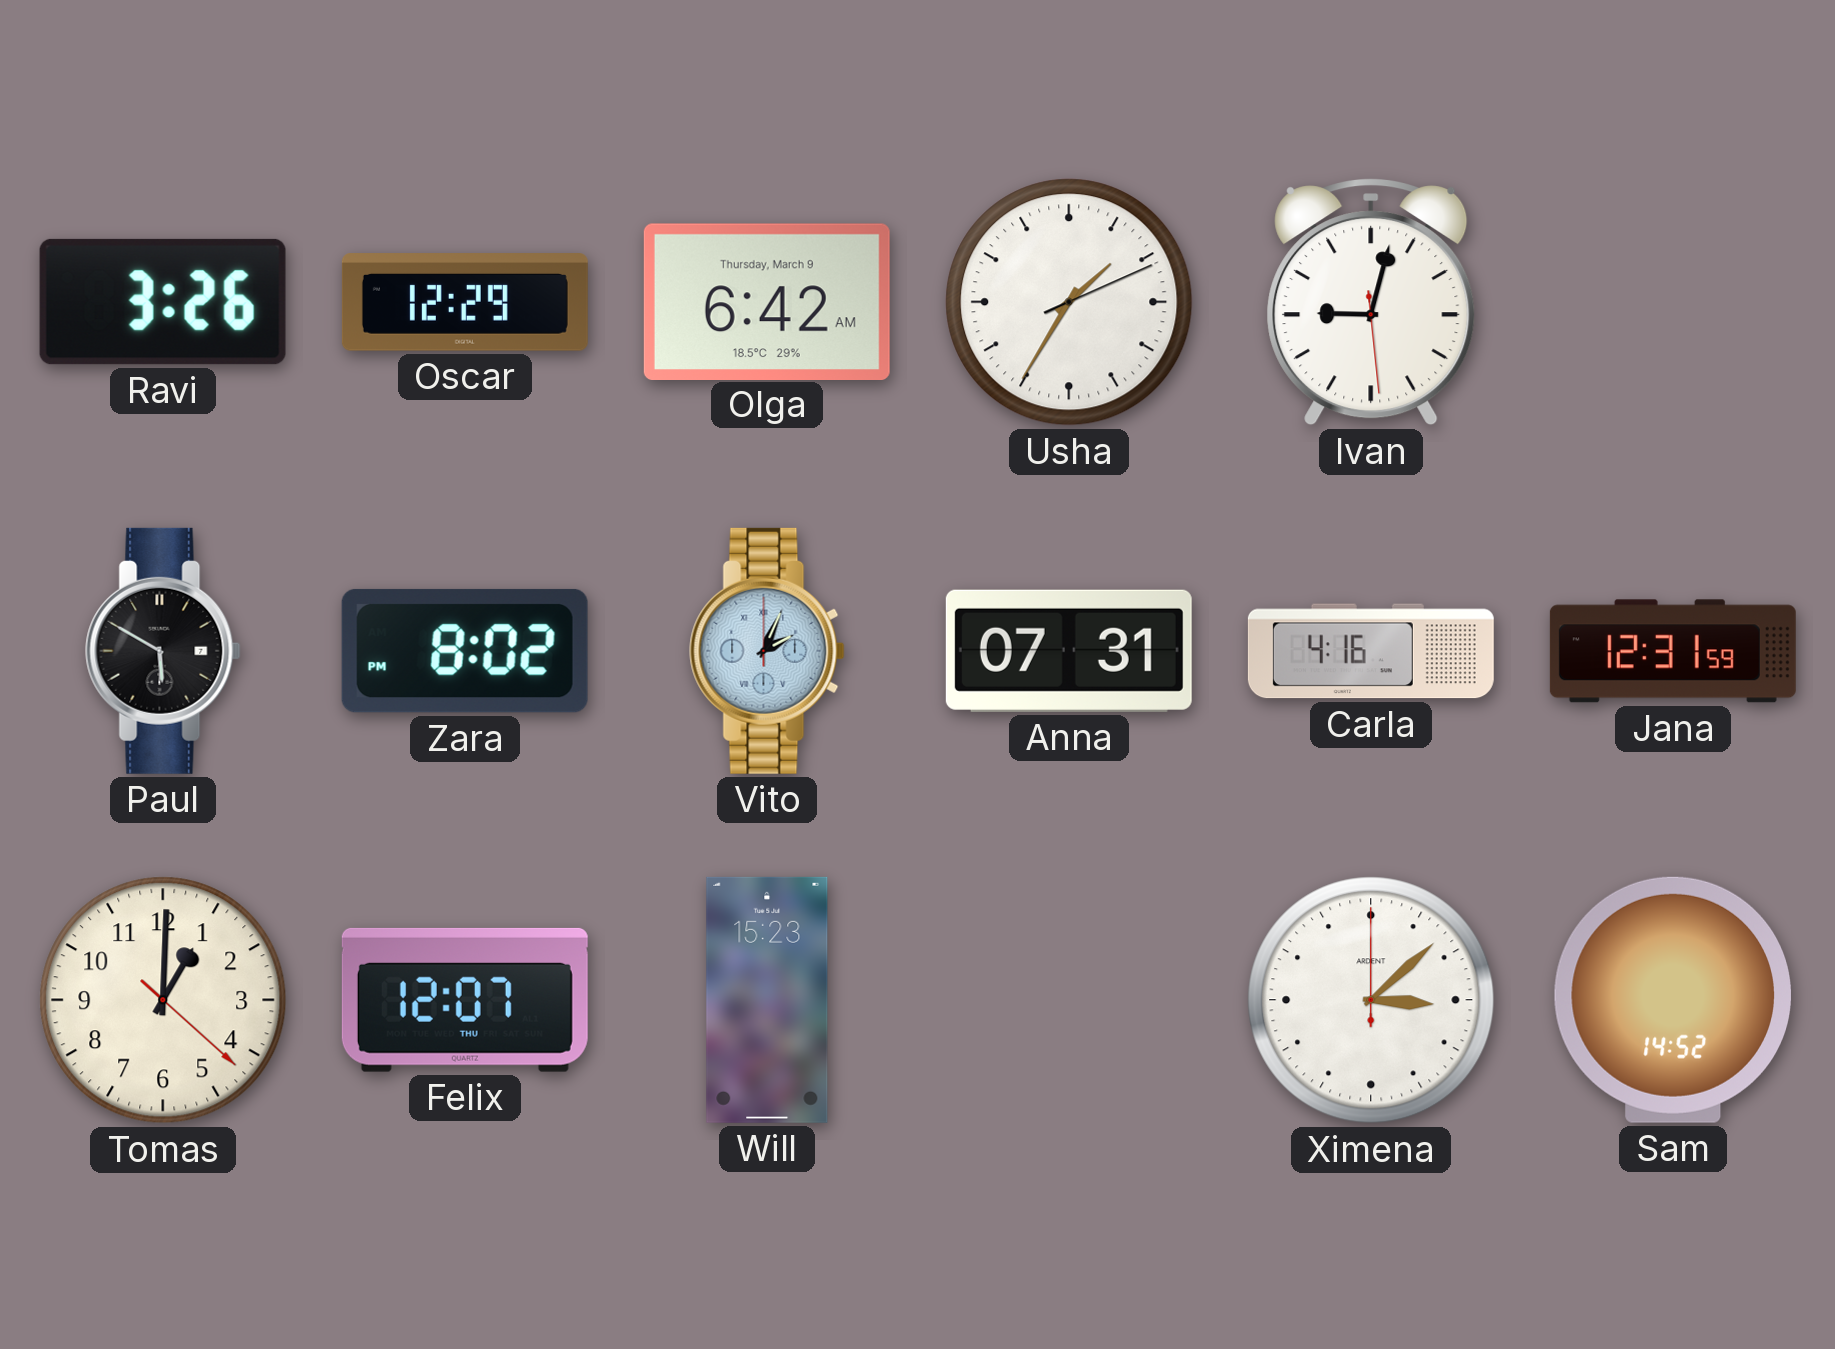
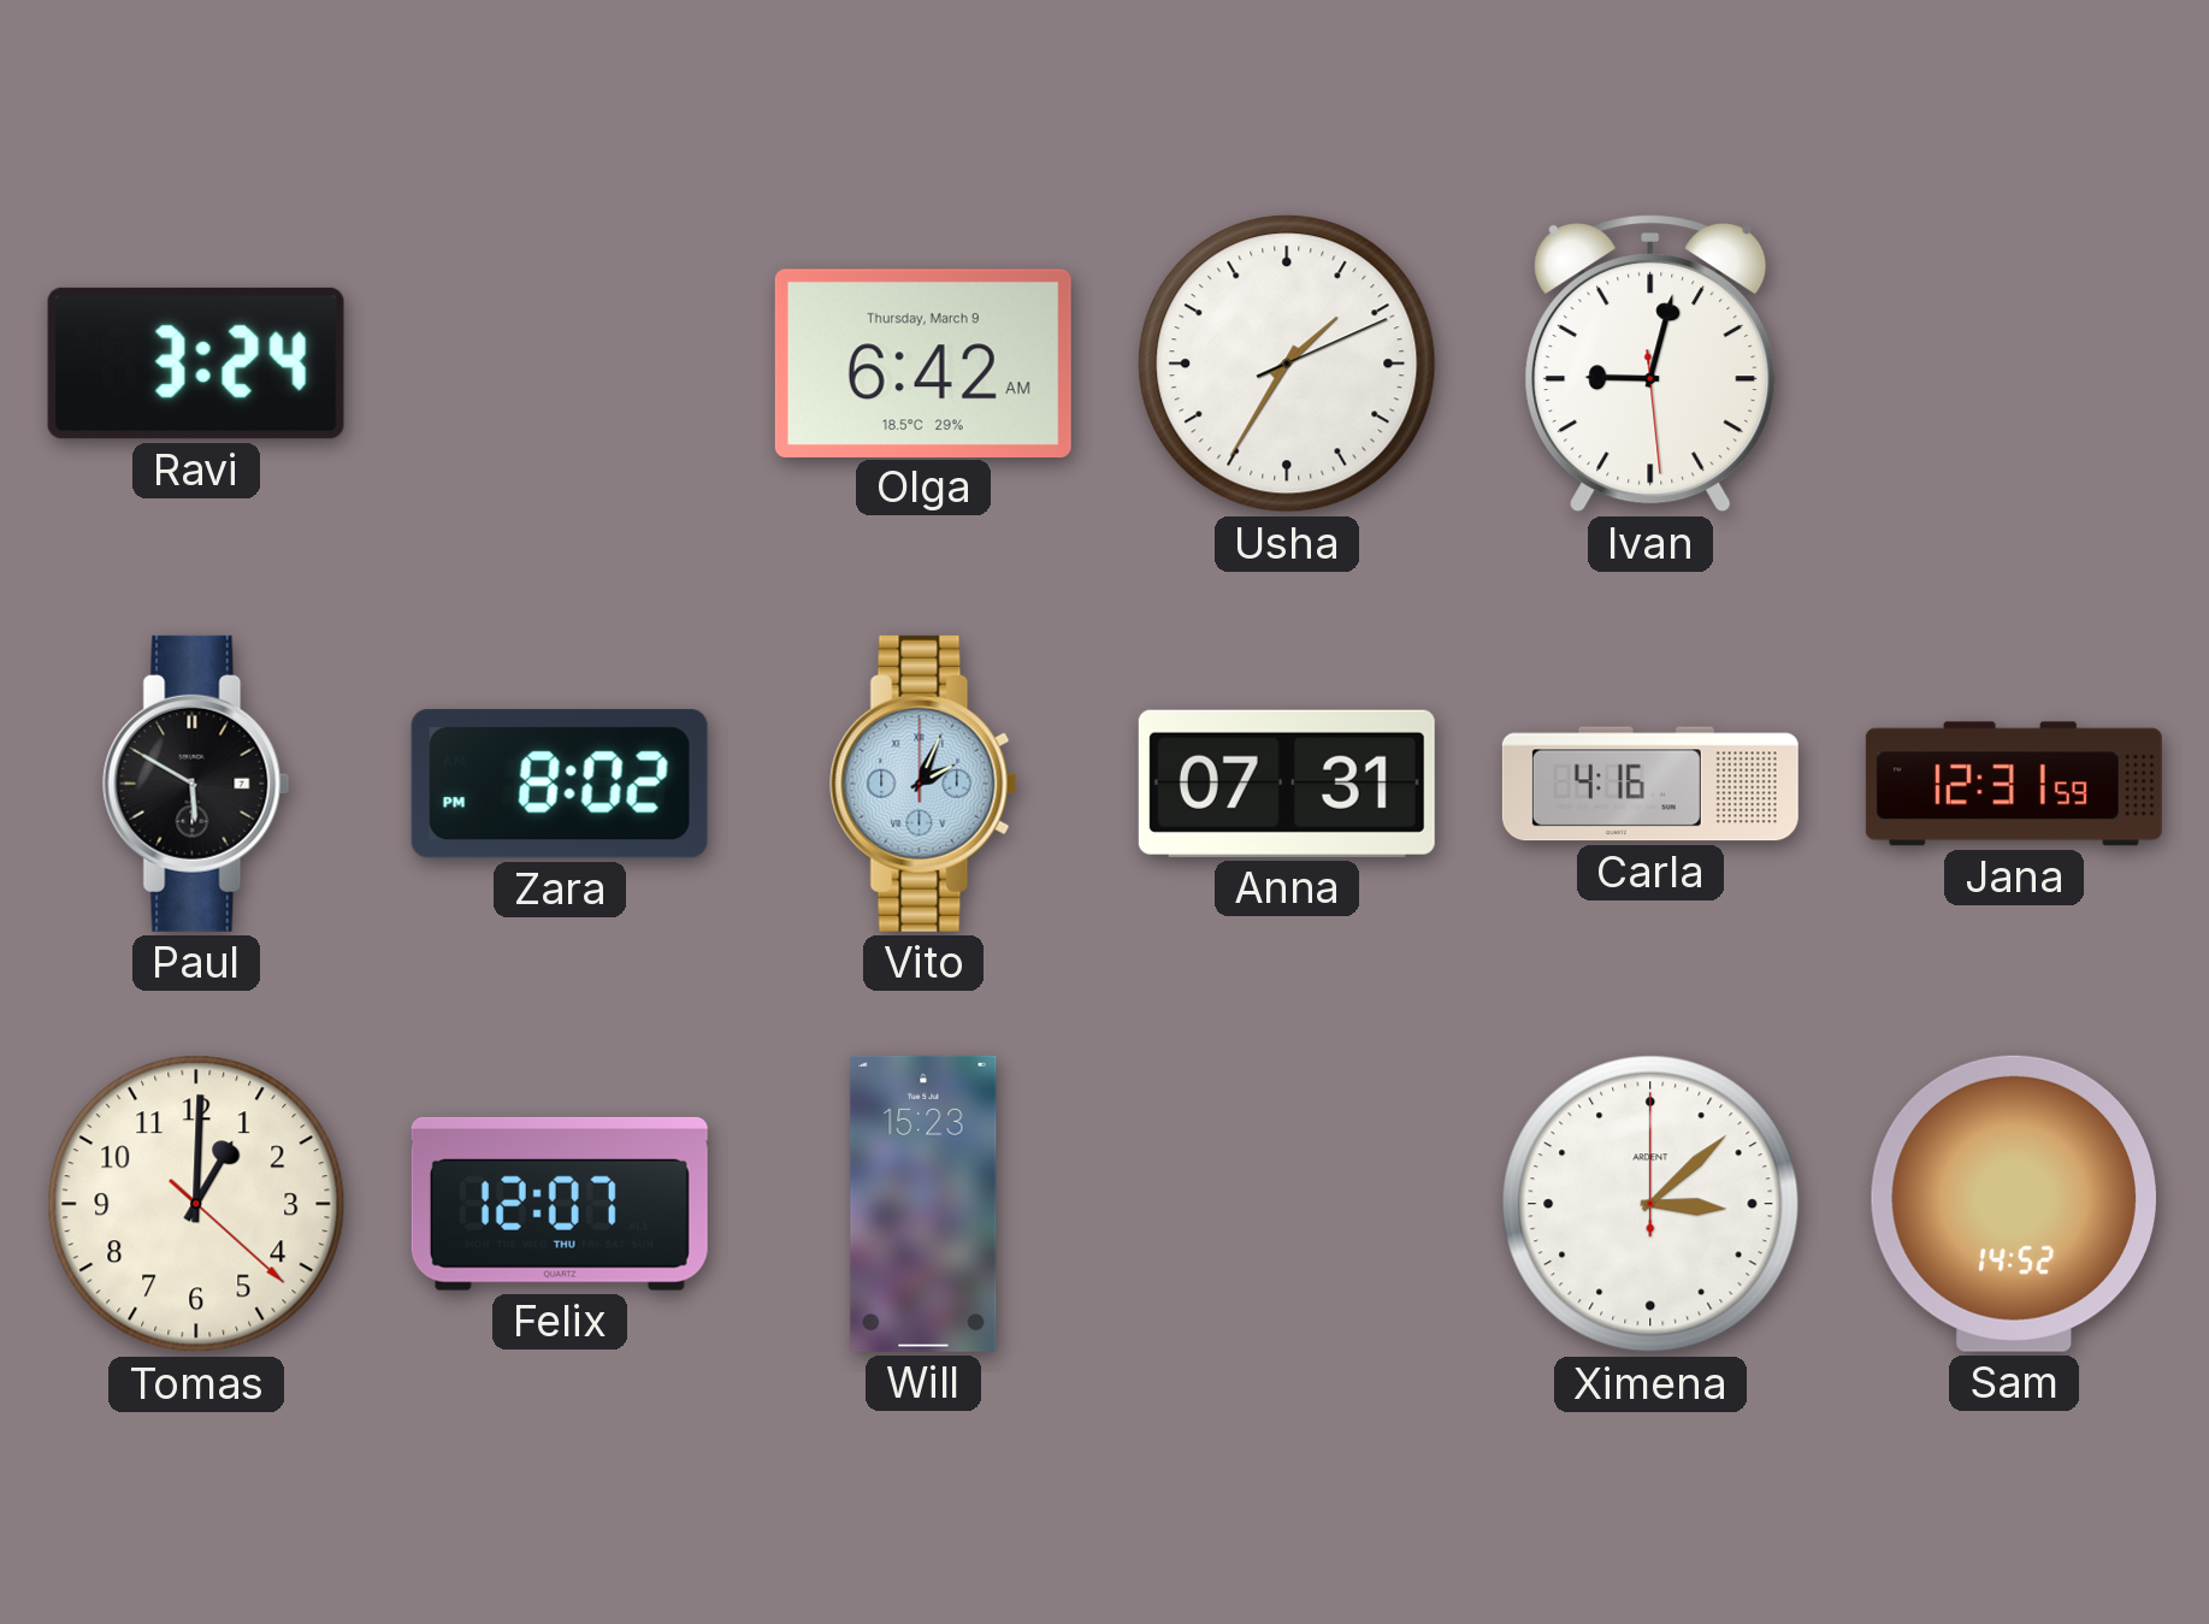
Ravi: 3:26 -> 3:24 (196, 364)
Oscar: 12:29 -> none (465, 302)
